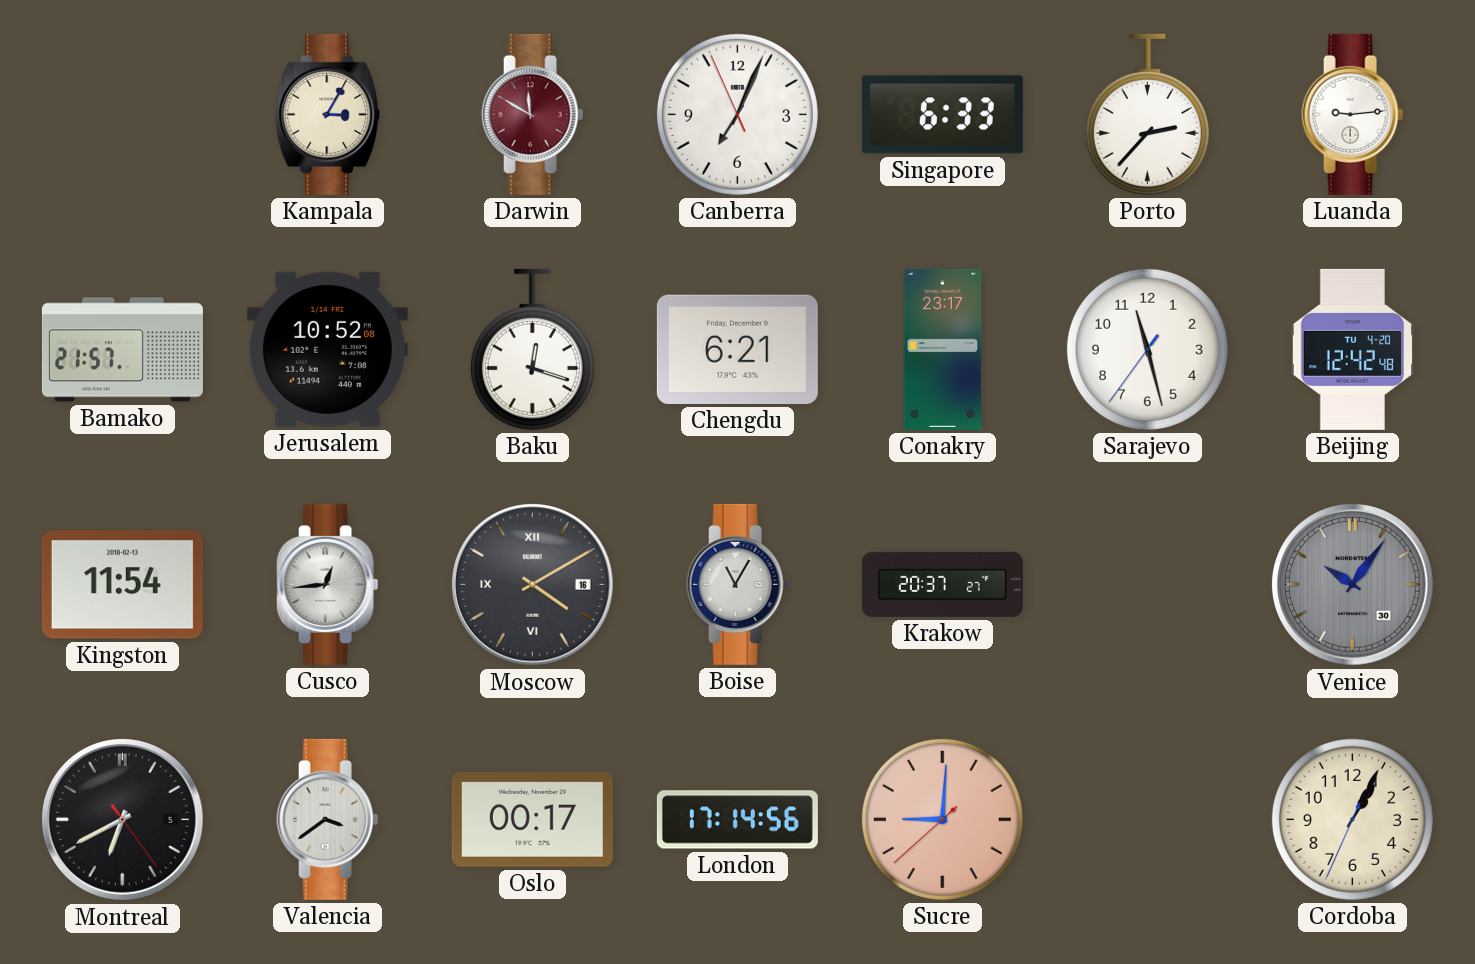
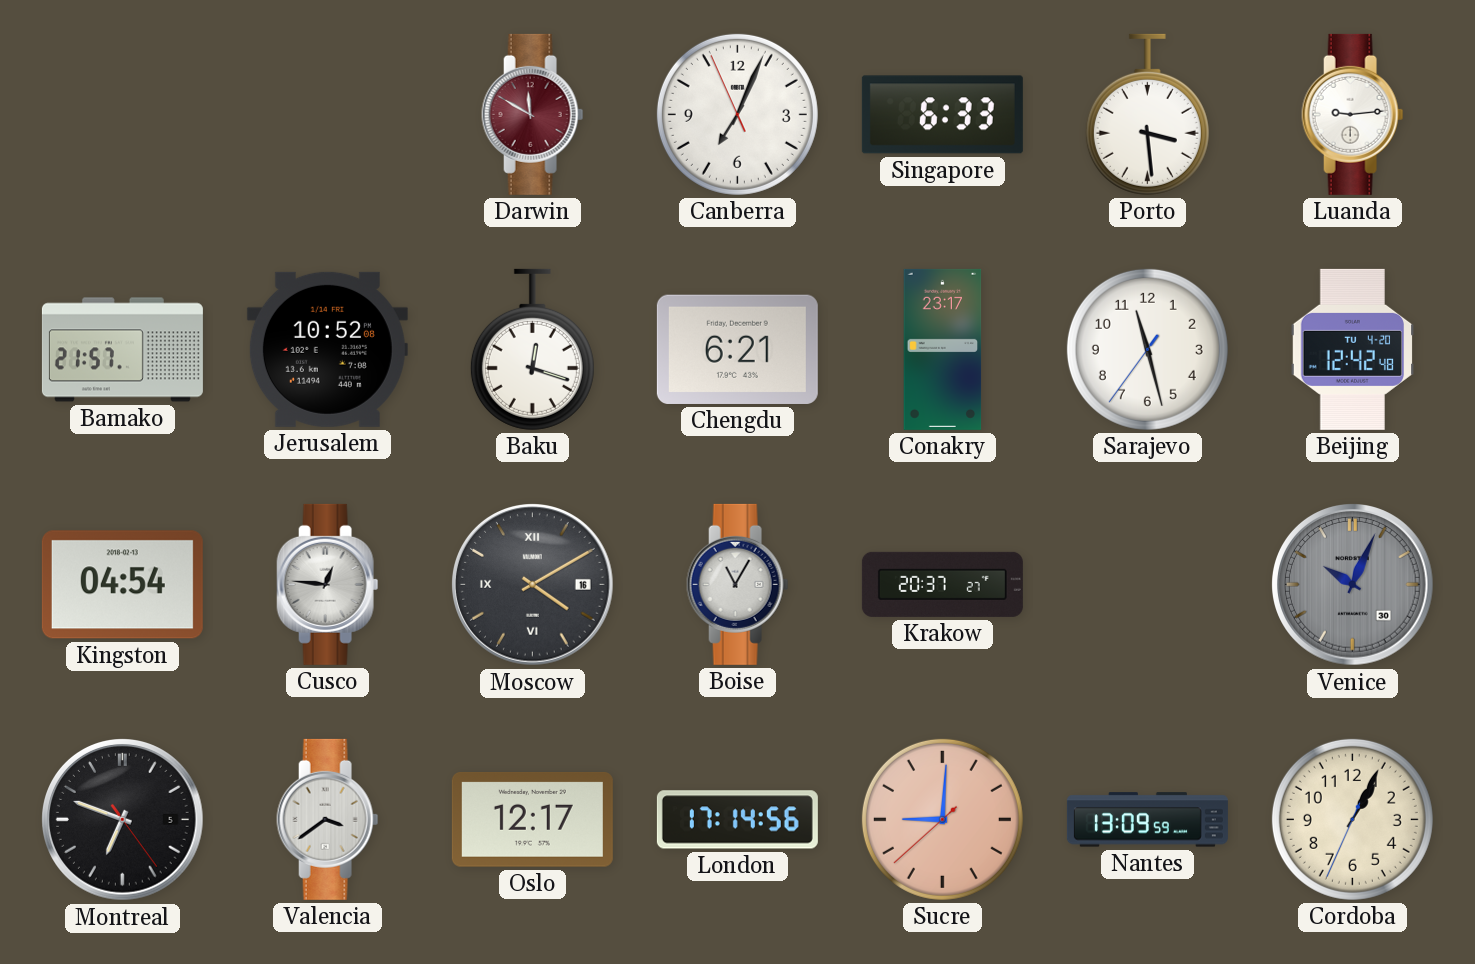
Kampala: 3:05 -> none (328, 114)
Porto: 2:37 -> 3:29 (1147, 114)
Kingston: 11:54 -> 04:54 (122, 585)
Cusco: 12:44 -> 12:46 (328, 584)
Venice: 10:06 -> 10:04 (1353, 585)
Montreal: 6:40 -> 6:48 (123, 820)
Oslo: 00:17 -> 12:17 (532, 820)
Nantes: none -> 13:09 (1147, 820)
